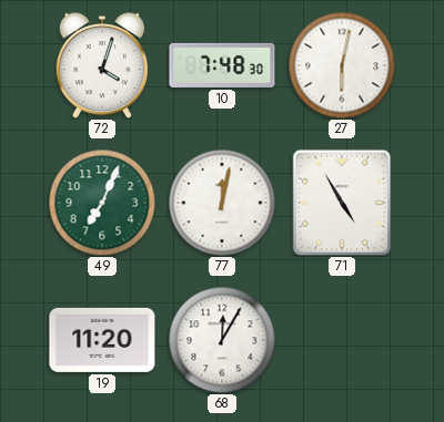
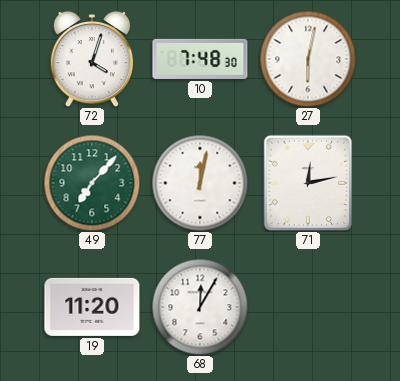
49: 7:04 -> 7:07 (92, 183)
71: 4:55 -> 12:13 (308, 183)
